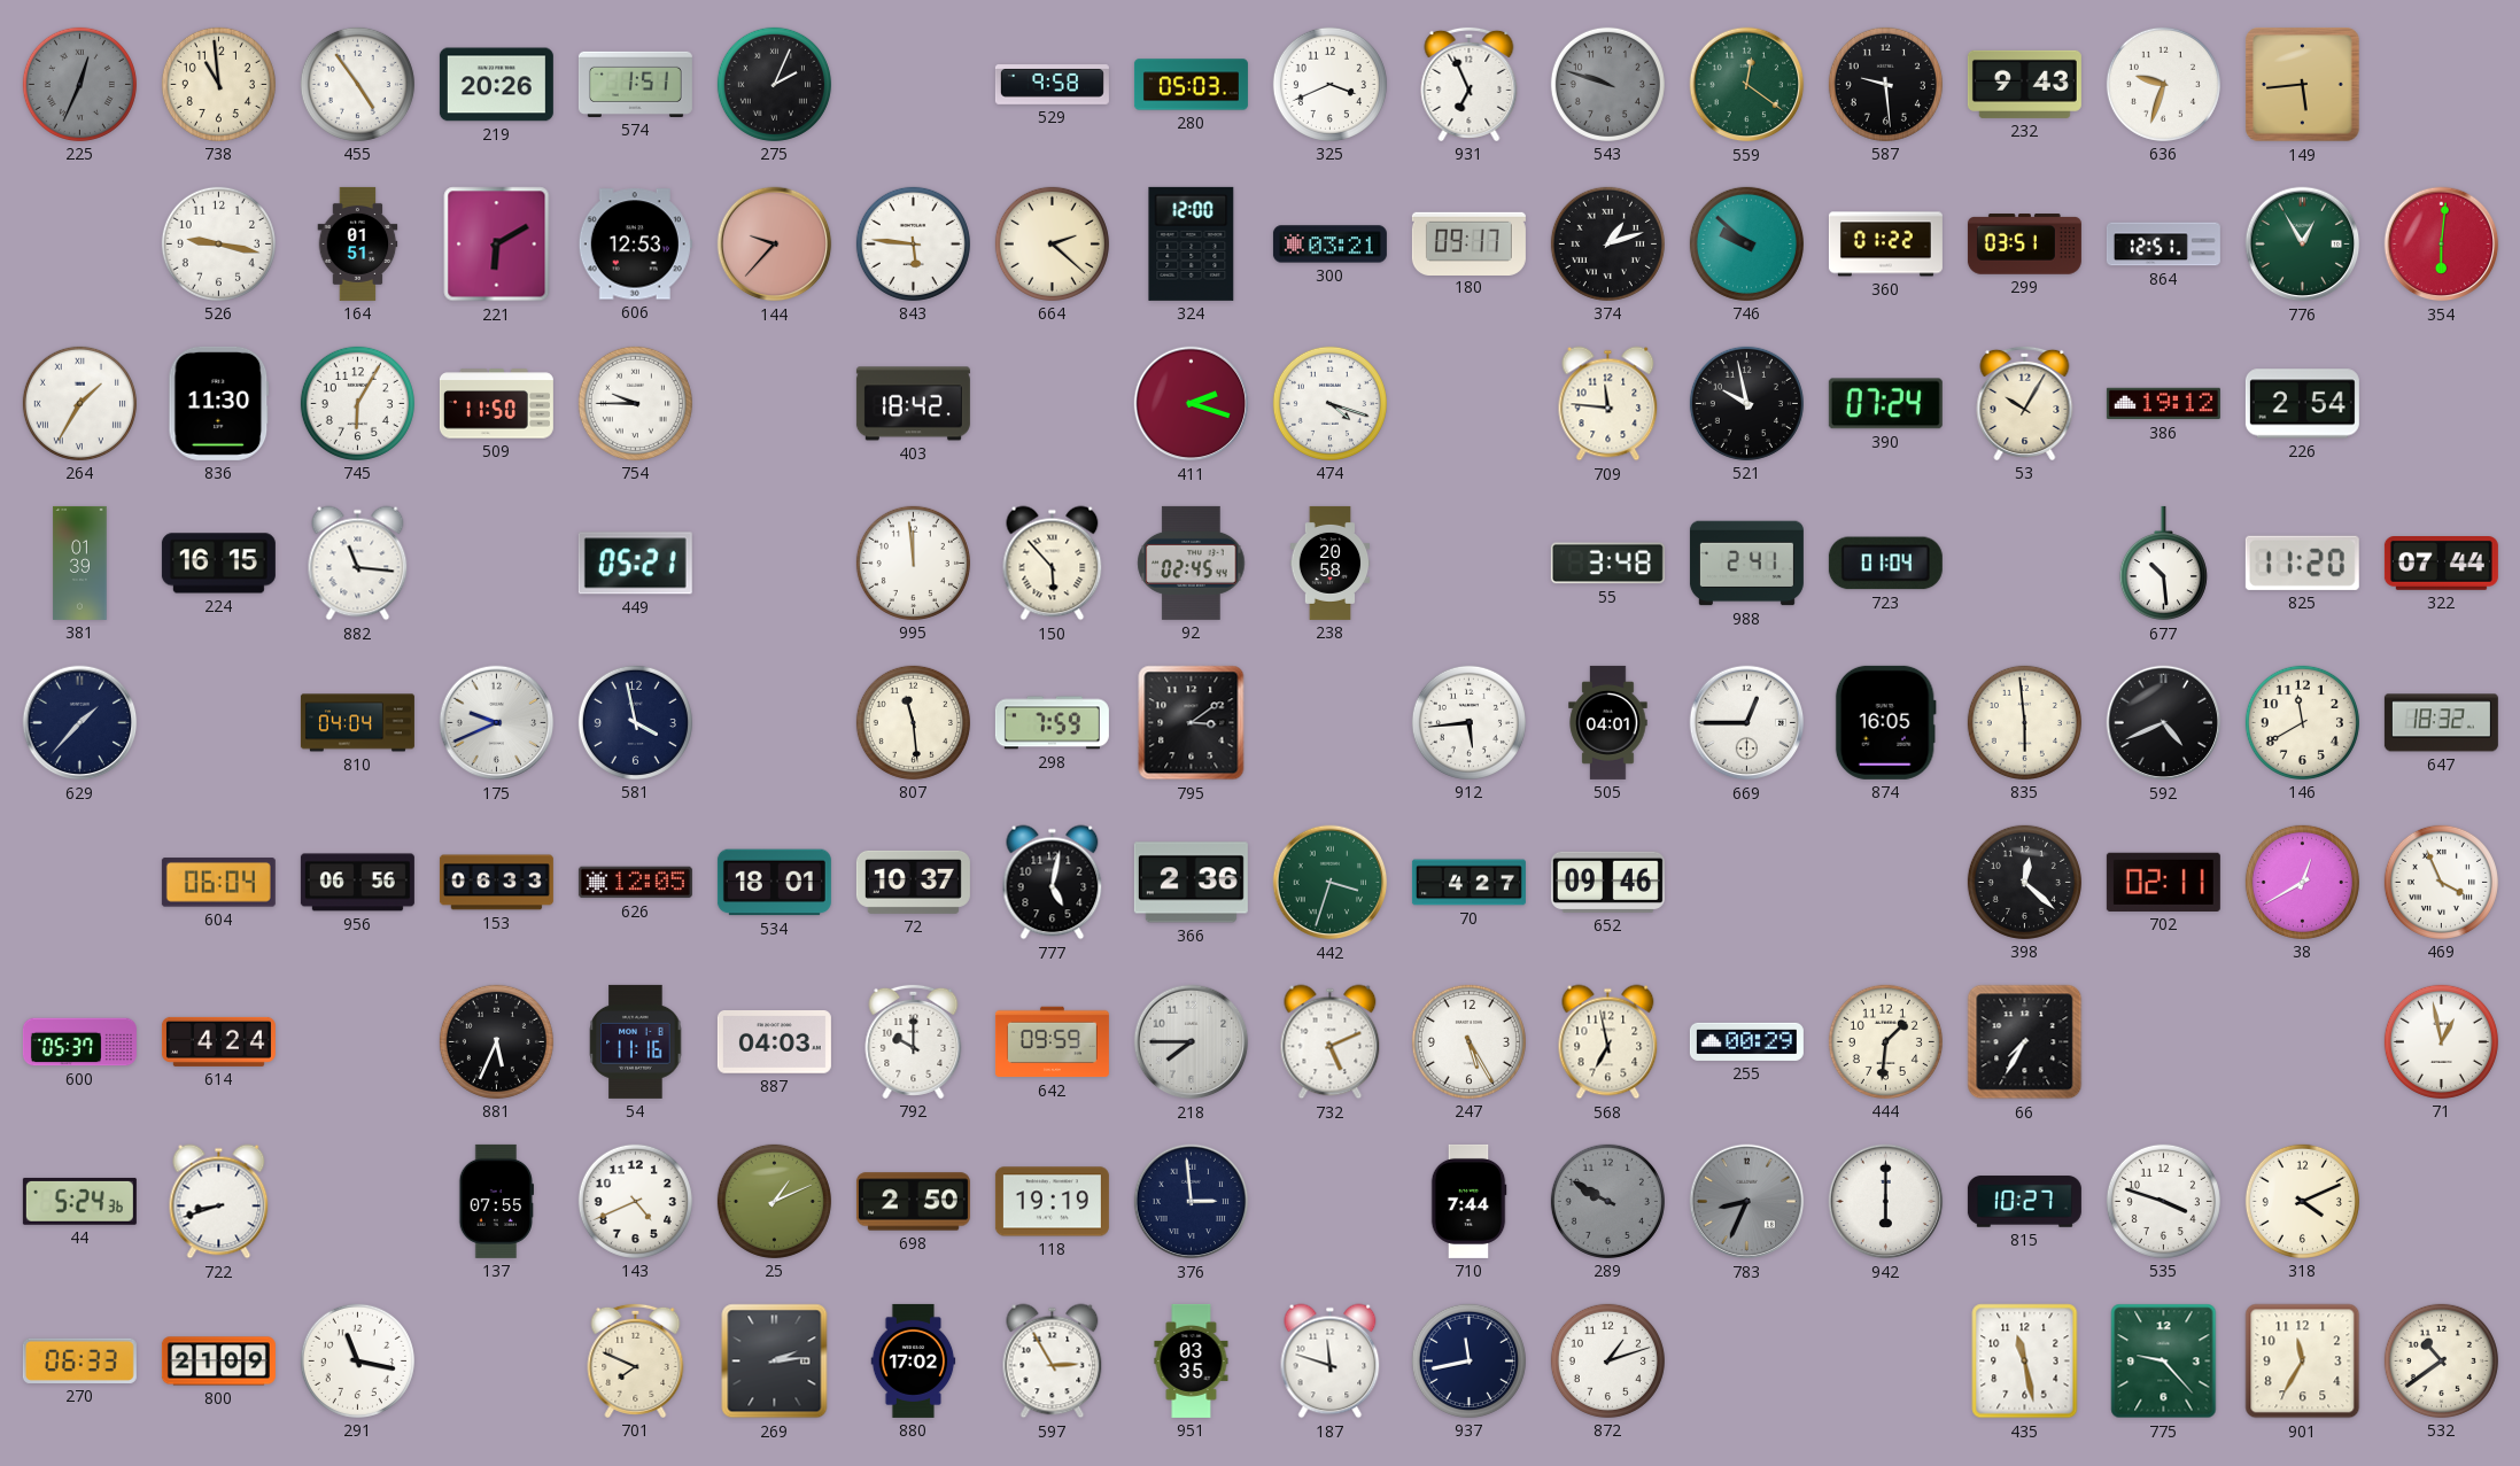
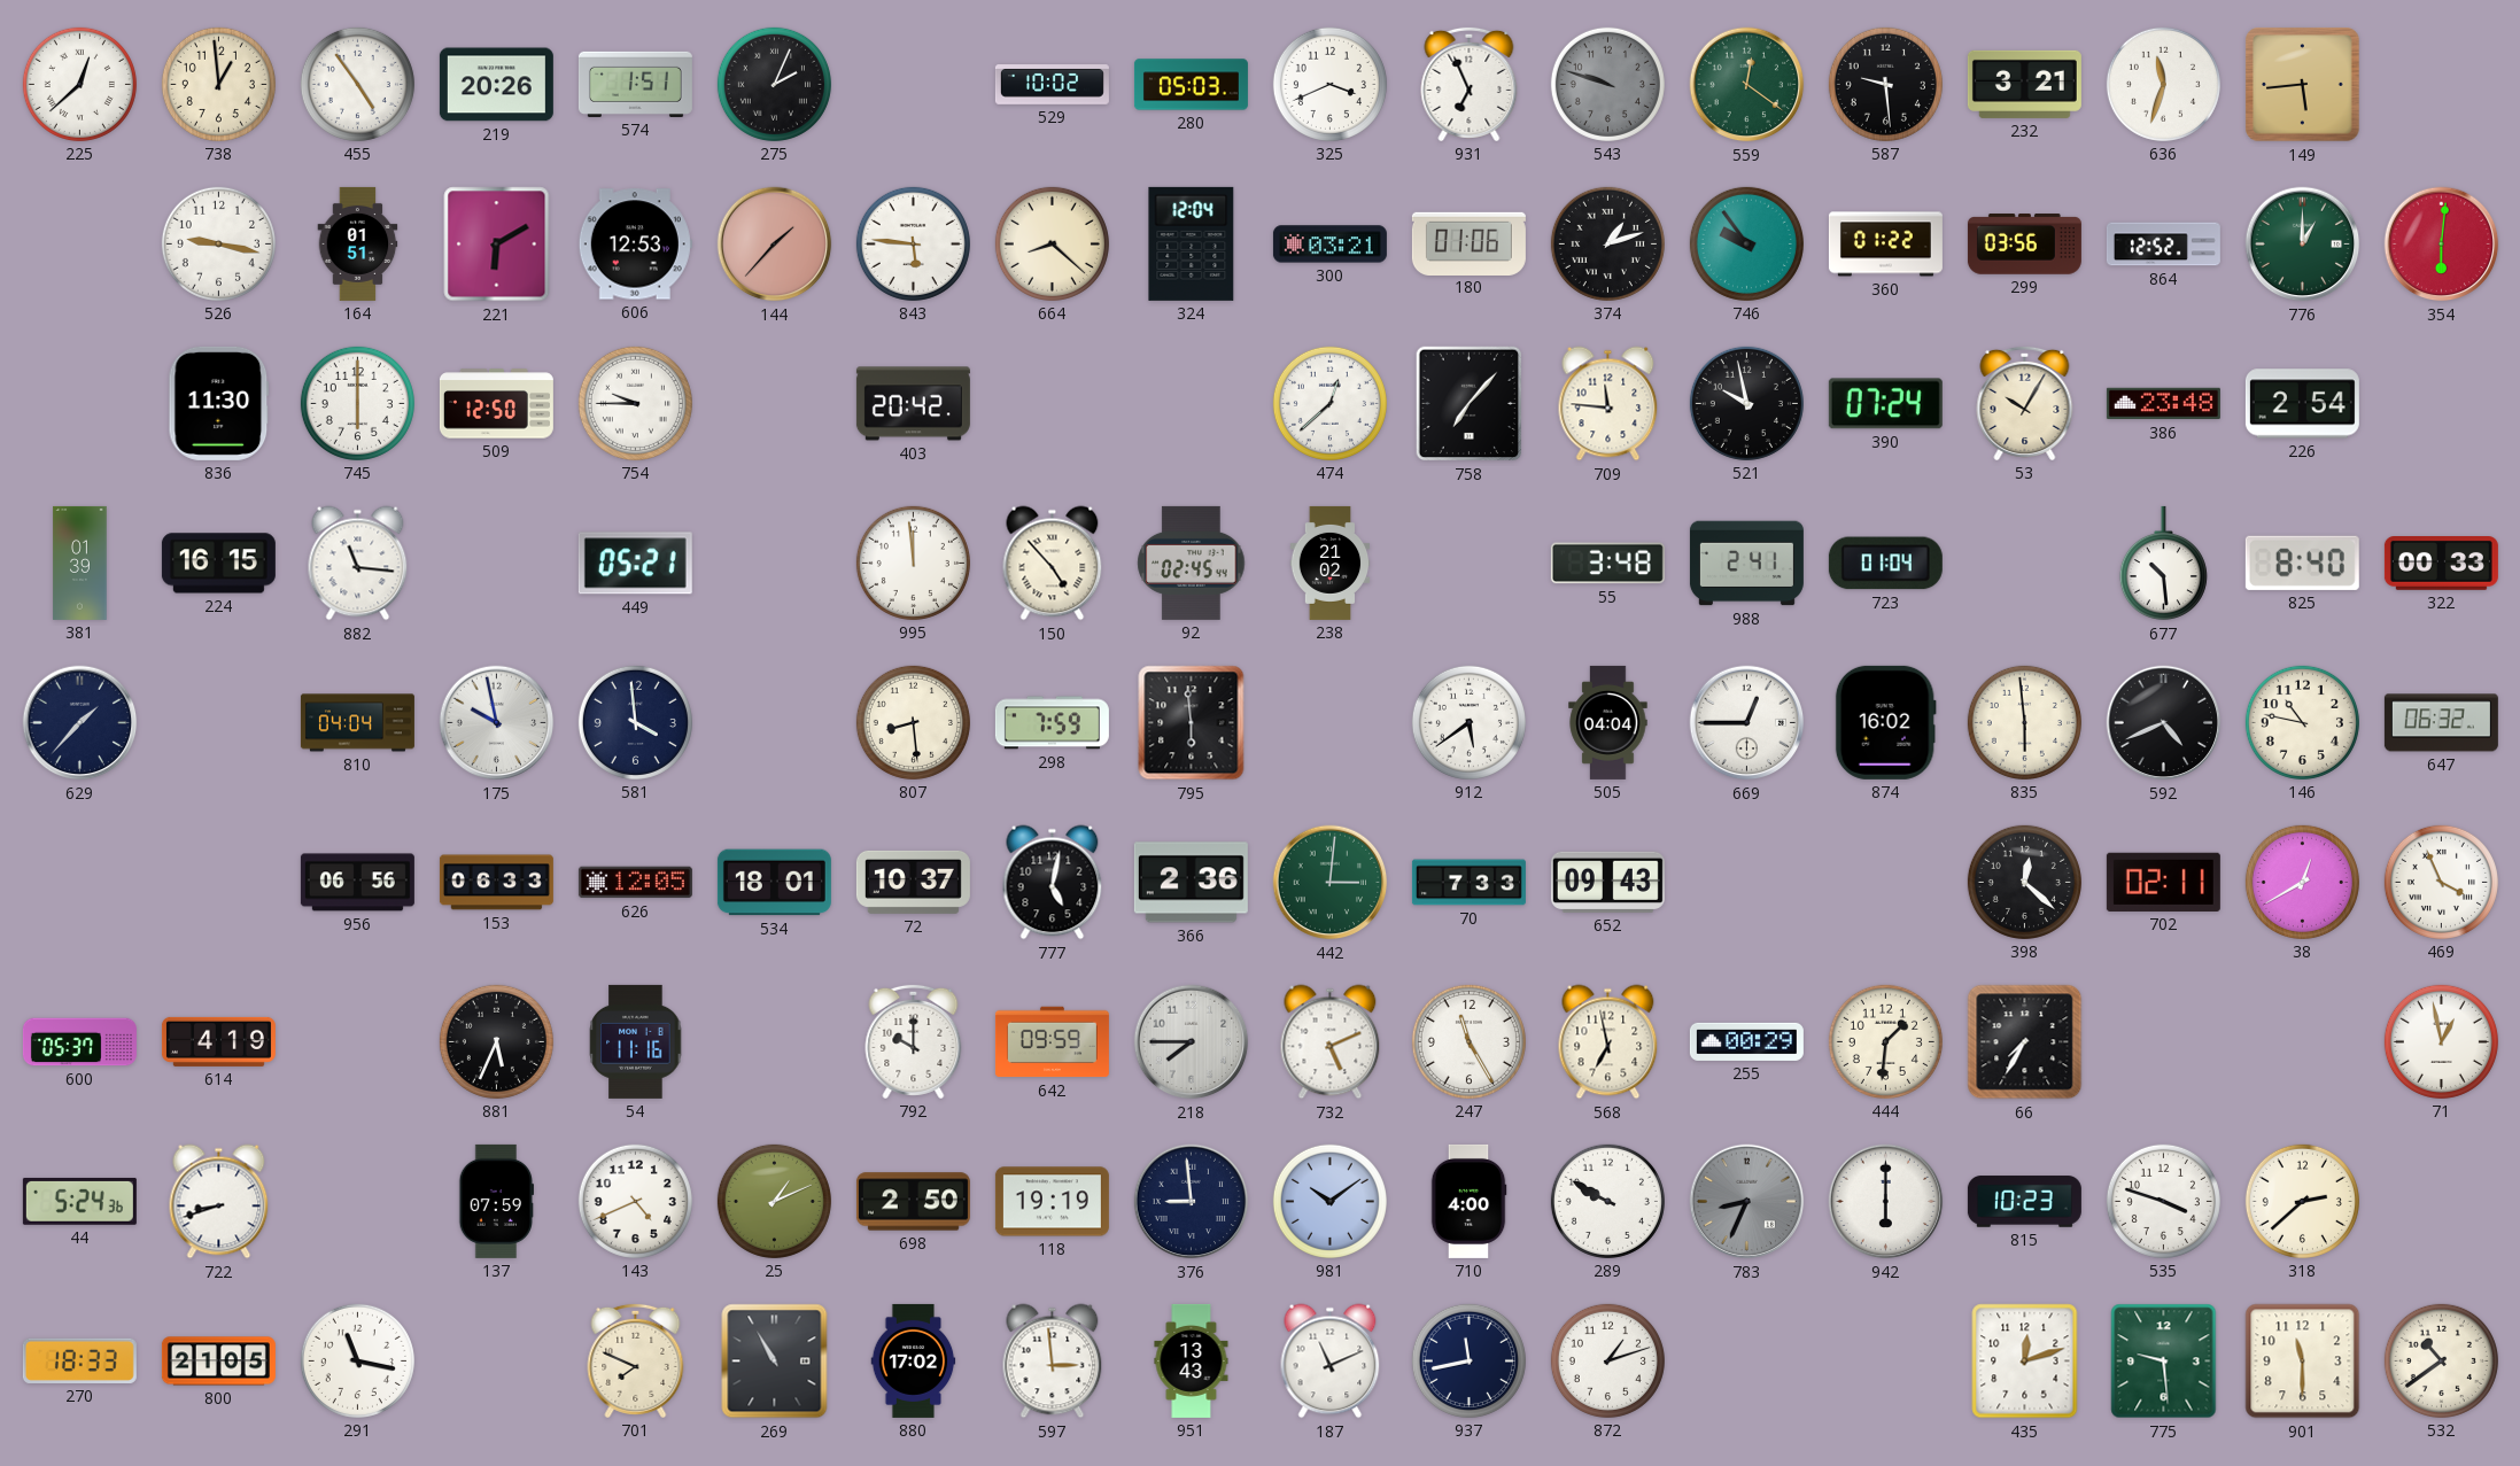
225: 12:34 -> 12:38 (79, 84)
225 dial: grey -> white (79, 84)
738: 10:59 -> 12:59 (218, 84)
529: 9:58 -> 10:02 (1052, 85)
232: 9:43 -> 3:21 (2024, 84)
636: 9:33 -> 11:33 (2163, 84)
144: 9:37 -> 1:37 (775, 245)
664: 2:22 -> 8:22 (1052, 243)
324: 12:00 -> 12:04 (1192, 243)
180: 09:17 -> 01:06 (1468, 243)
746: 9:52 -> 9:54 (1746, 243)
299: 03:51 -> 03:56 (2024, 245)
864: 12:51 -> 12:52 (2163, 245)
776: 12:55 -> 1:00 (2303, 245)
264: 1:35 -> none (79, 403)
745: 6:05 -> 6:00 (357, 403)
509: 11:50 -> 12:50 (496, 404)
403: 18:42 -> 20:42 (913, 404)
411: 2:18 -> none (1192, 404)
474: 4:18 -> 12:38 (1329, 403)
758: none -> 7:07 (1470, 404)
386: 19:12 -> 23:48 (2163, 404)
150: 5:53 -> 4:53 (1053, 564)
238: 20:58 -> 21:02 (1331, 563)
825: 11:20 -> 8:40 (2302, 563)
322: 07:44 -> 00:33 (2441, 564)
175: 9:41 -> 9:58 (497, 723)
581: 3:58 -> 3:59 (635, 722)
807: 11:29 -> 8:29 (913, 722)
795: 3:09 -> 5:59 (1192, 723)
912: 5:44 -> 5:39 (1468, 722)
505: 04:01 -> 04:04 (1608, 722)
874: 16:05 -> 16:02 (1885, 722)
146: 11:40 -> 10:47 (2302, 722)
647: 18:32 -> 06:32 (2441, 723)
604: 06:04 -> none (218, 883)
442: 3:33 -> 3:01 (1331, 883)
70: 4:27 -> 7:33 (1468, 883)
652: 09:46 -> 09:43 (1607, 882)
614: 4:24 -> 4:19 (218, 1041)
887: 04:03 -> none (774, 1042)
247: 5:25 -> 11:25 (1468, 1041)
137: 07:55 -> 07:59 (496, 1201)
376: 2:59 -> 8:59 (1192, 1202)
981: none -> 10:09 (1329, 1201)
710: 7:44 -> 4:00 (1468, 1201)
289 dial: grey -> white (1607, 1201)
815: 10:27 -> 10:23 (2024, 1202)
318: 4:11 -> 2:38 (2302, 1201)
270: 06:33 -> 18:33 (79, 1360)
800: 21:09 -> 21:05 (218, 1362)
269: 2:14 -> 10:55 (775, 1362)
597: 2:55 -> 2:59 (1053, 1362)
951: 03:35 -> 13:43 (1192, 1360)
187: 11:48 -> 11:11 (1331, 1362)
435: 11:28 -> 12:12 (2025, 1362)
775: 9:23 -> 9:29 (2164, 1362)
901: 11:35 -> 11:30 (2303, 1362)
